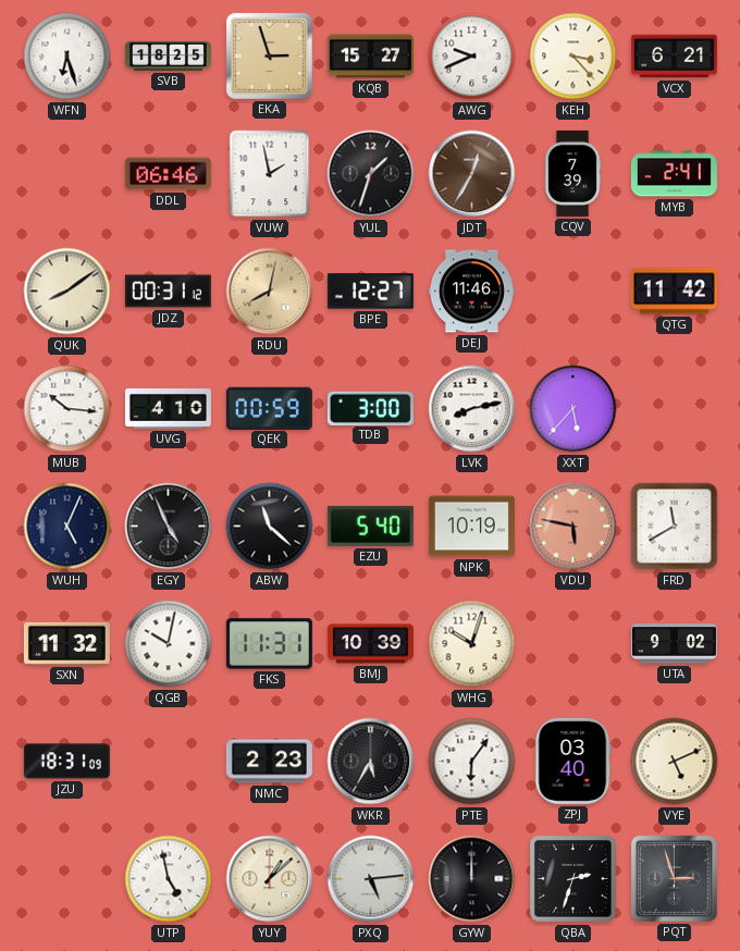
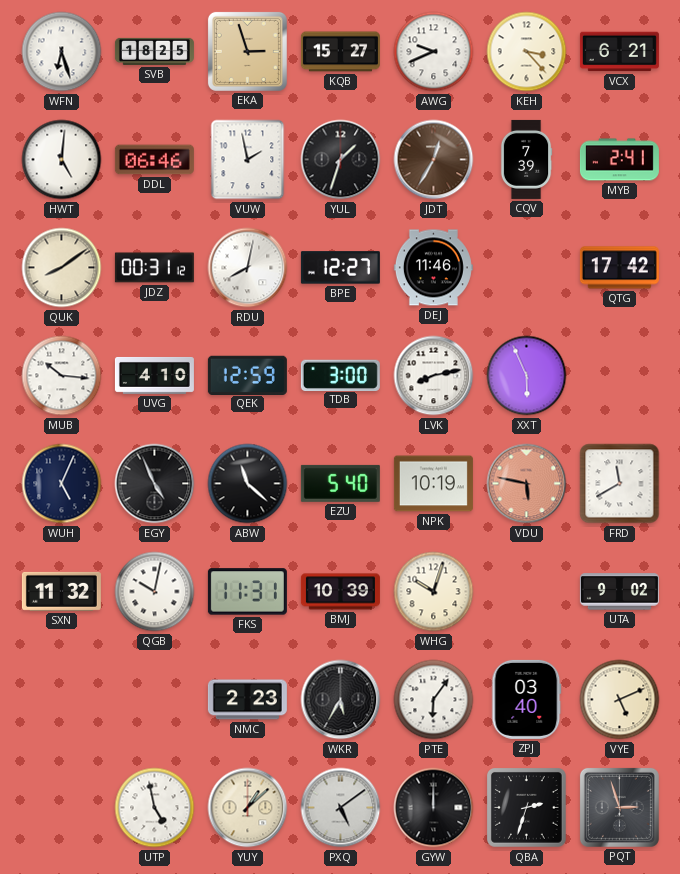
HWT: none -> 5:01 (62, 160)
RDU dial: champagne -> white (248, 268)
QTG: 11:42 -> 17:42 (619, 268)
QEK: 00:59 -> 12:59 (247, 375)
XXT: 5:37 -> 5:56 (527, 376)
JZU: 18:31 -> none (66, 762)
PXQ: 5:14 -> 5:09 (341, 808)
